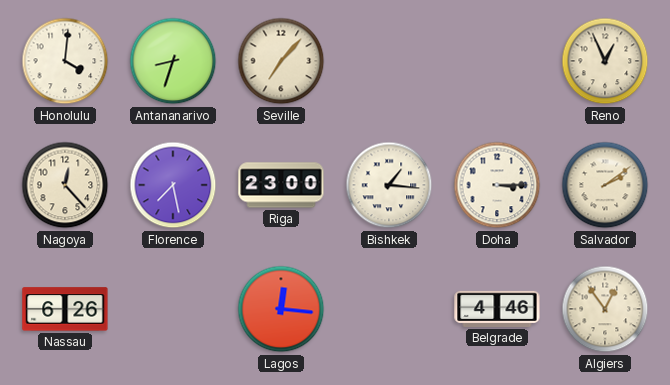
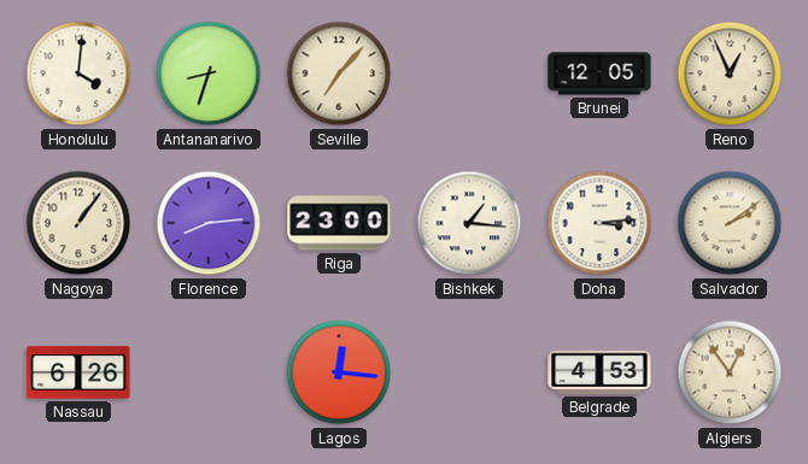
Brunei: none -> 12:05 (599, 74)
Nagoya: 12:23 -> 1:06 (78, 223)
Florence: 7:28 -> 8:14 (209, 223)
Doha: 3:15 -> 3:14 (599, 223)
Belgrade: 4:46 -> 4:53 (599, 372)
